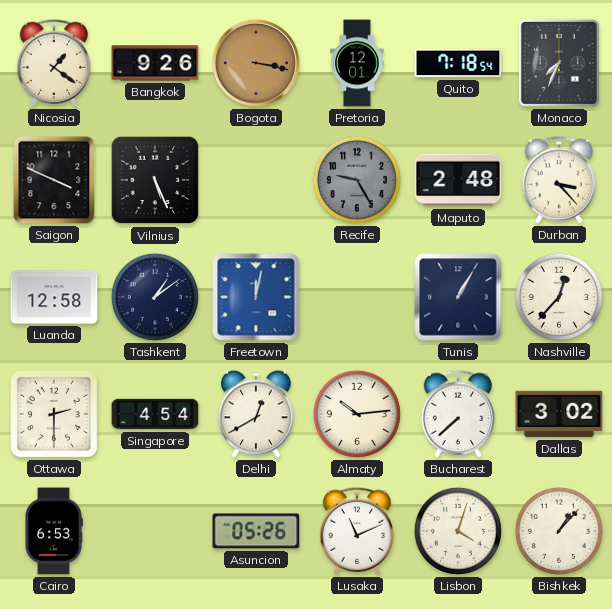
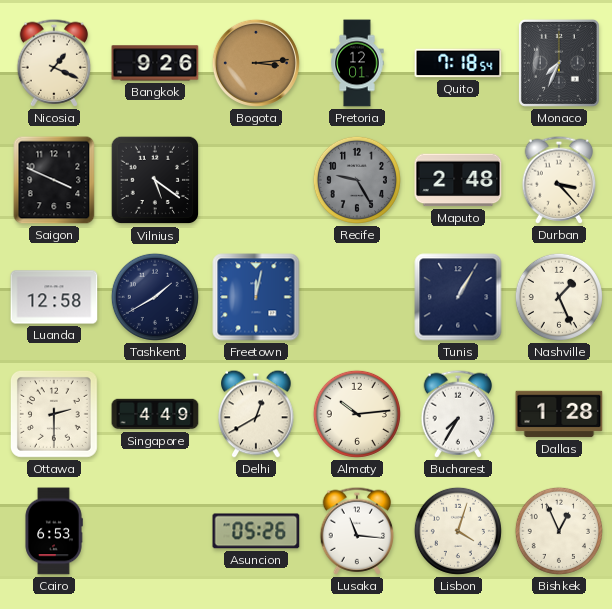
Nicosia: 1:21 -> 1:19 (54, 63)
Bogota: 3:17 -> 3:14 (256, 63)
Vilnius: 5:26 -> 5:21 (155, 180)
Tashkent: 1:09 -> 1:40 (155, 297)
Nashville: 12:37 -> 1:26 (559, 297)
Singapore: 4:54 -> 4:49 (155, 414)
Bucharest: 7:38 -> 7:35 (458, 414)
Dallas: 3:02 -> 1:28 (559, 414)
Lusaka: 11:11 -> 11:16 (357, 531)
Bishkek: 1:07 -> 12:56 (559, 531)
